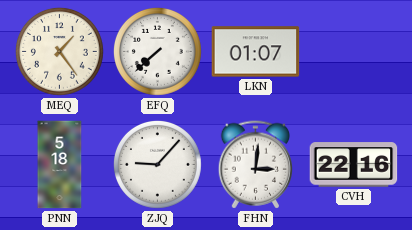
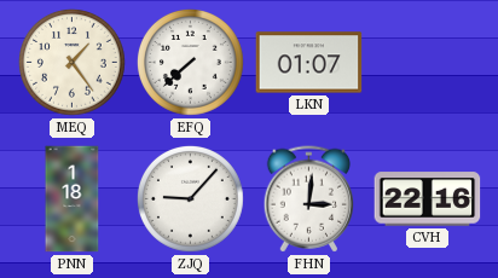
PNN: 5:18 -> 1:18 (73, 199)
